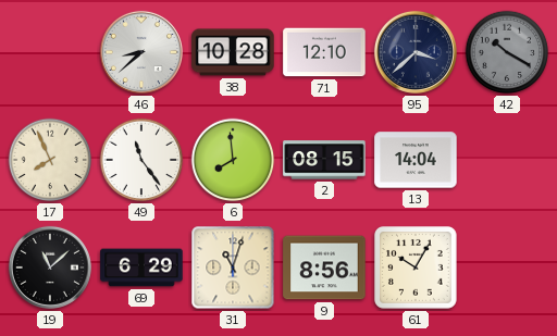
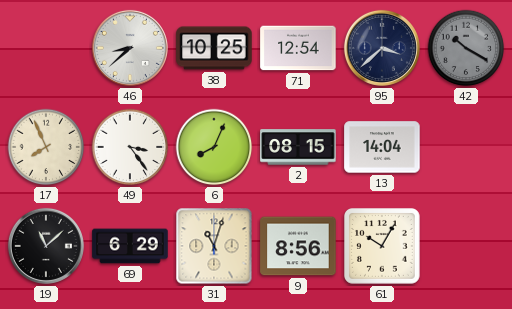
38: 10:28 -> 10:25 (214, 48)
71: 12:10 -> 12:54 (298, 48)
49: 11:24 -> 3:24 (130, 147)
6: 7:59 -> 8:04 (214, 147)
